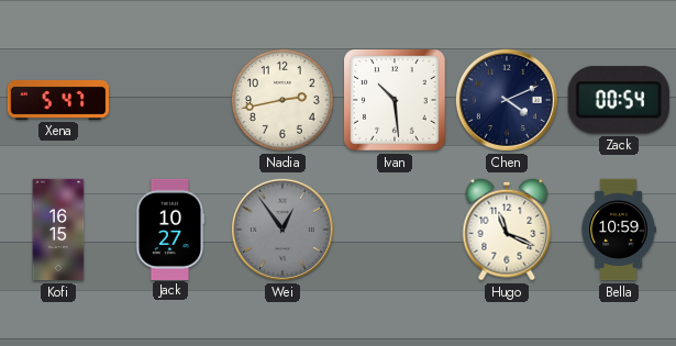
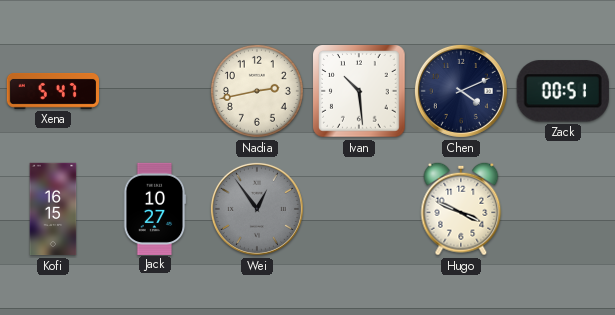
Zack: 00:54 -> 00:51 (563, 91)
Hugo: 11:19 -> 3:49 (461, 209)
Bella: 10:59 -> none (619, 230)
